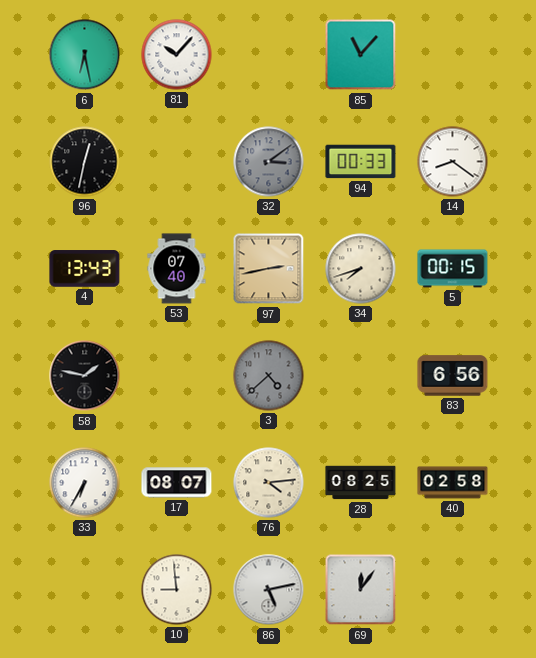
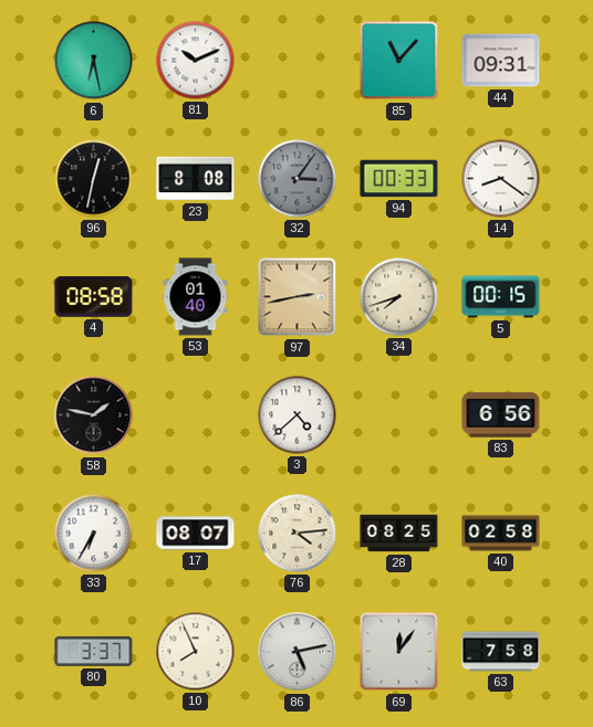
81: 10:07 -> 10:11 (196, 61)
44: none -> 09:31 (501, 61)
23: none -> 8:08 (196, 179)
32: 3:09 -> 3:06 (298, 179)
4: 13:43 -> 08:58 (94, 297)
53: 07:40 -> 01:40 (196, 297)
3 dial: grey -> white (298, 415)
80: none -> 3:37 (94, 651)
10: 8:59 -> 7:56 (196, 652)
63: none -> 7:58 (501, 652)
